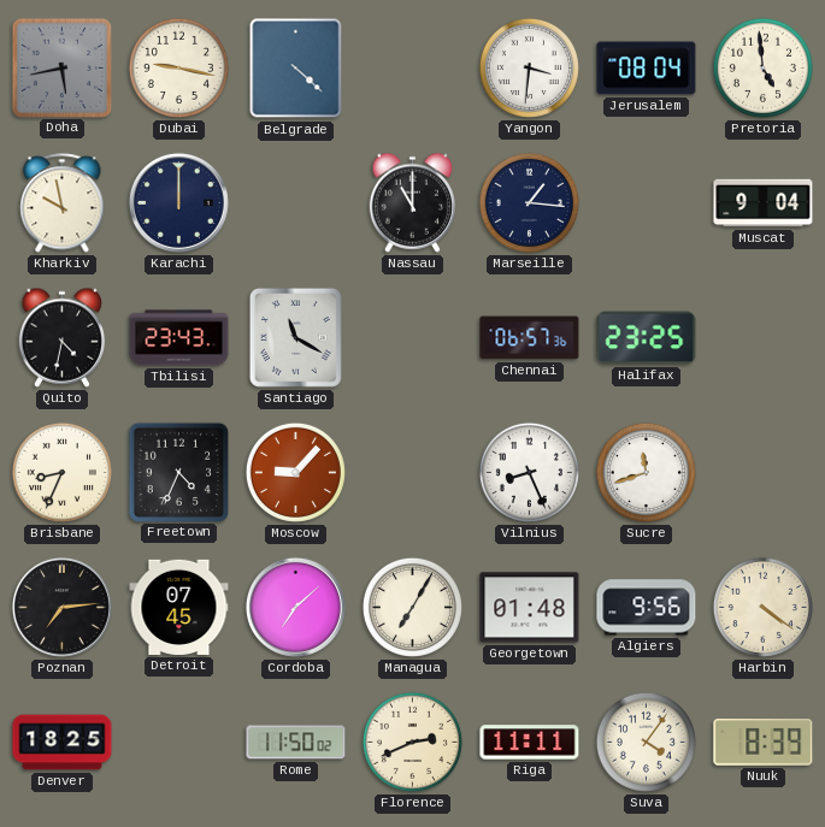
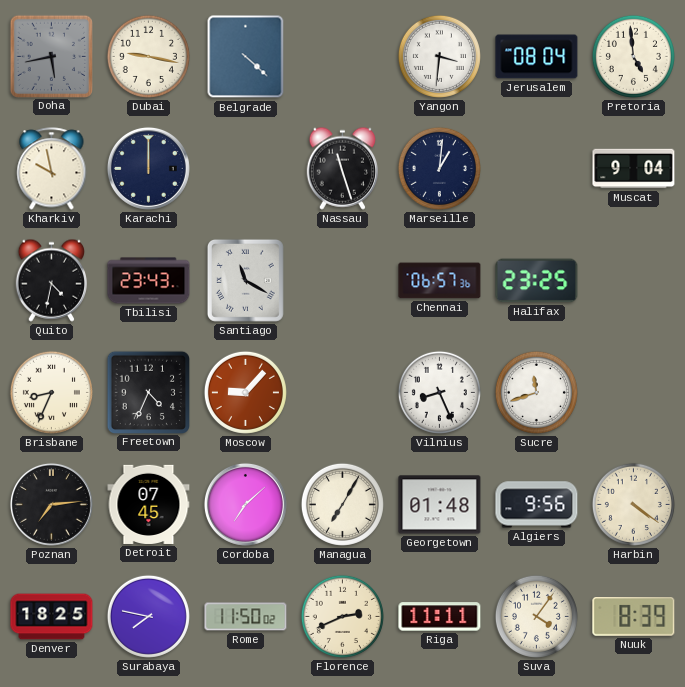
Nassau: 11:00 -> 11:27 (342, 168)
Marseille: 1:16 -> 1:01 (439, 168)
Surabaya: none -> 7:47 (148, 616)
